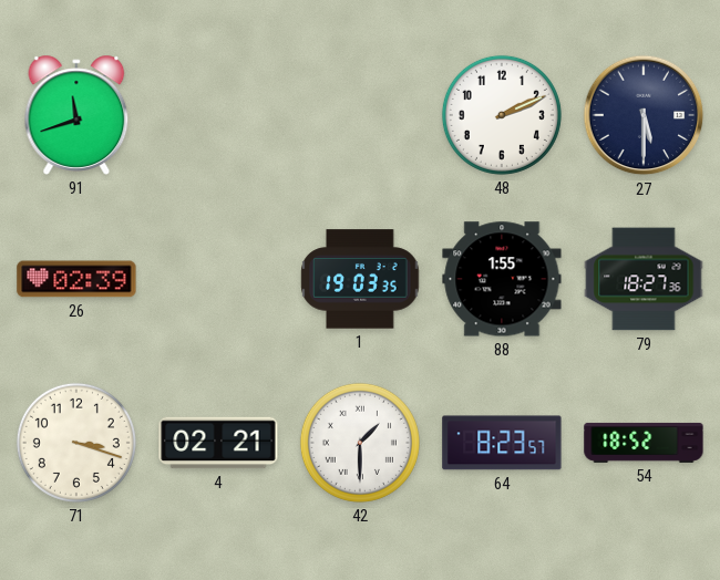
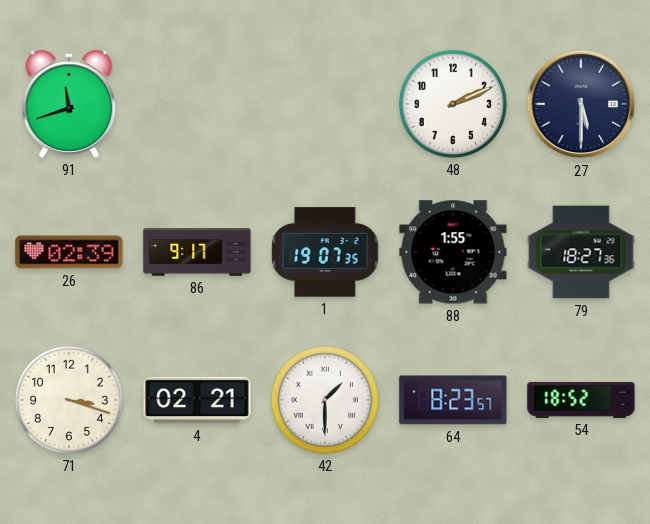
86: none -> 9:17 (197, 252)
1: 19:03 -> 19:07 (325, 252)
